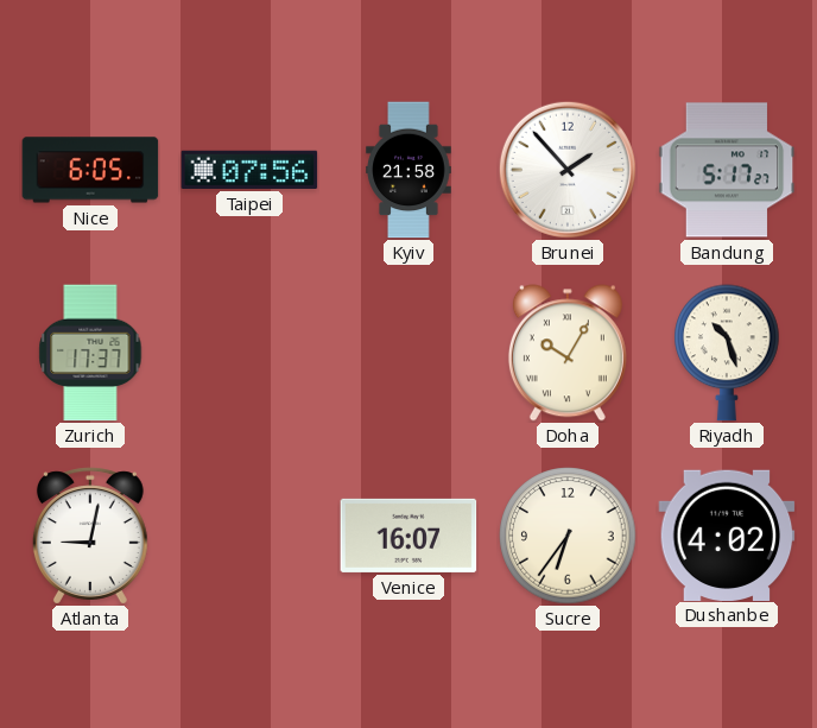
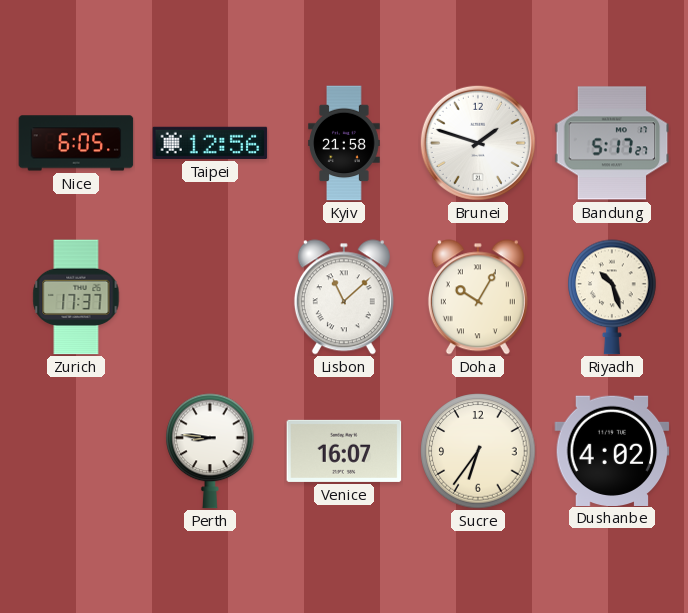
Taipei: 07:56 -> 12:56 (210, 143)
Brunei: 1:53 -> 1:48 (478, 143)
Lisbon: none -> 11:08 (344, 297)
Atlanta: 9:02 -> none (90, 536)
Perth: none -> 8:46 (210, 451)
